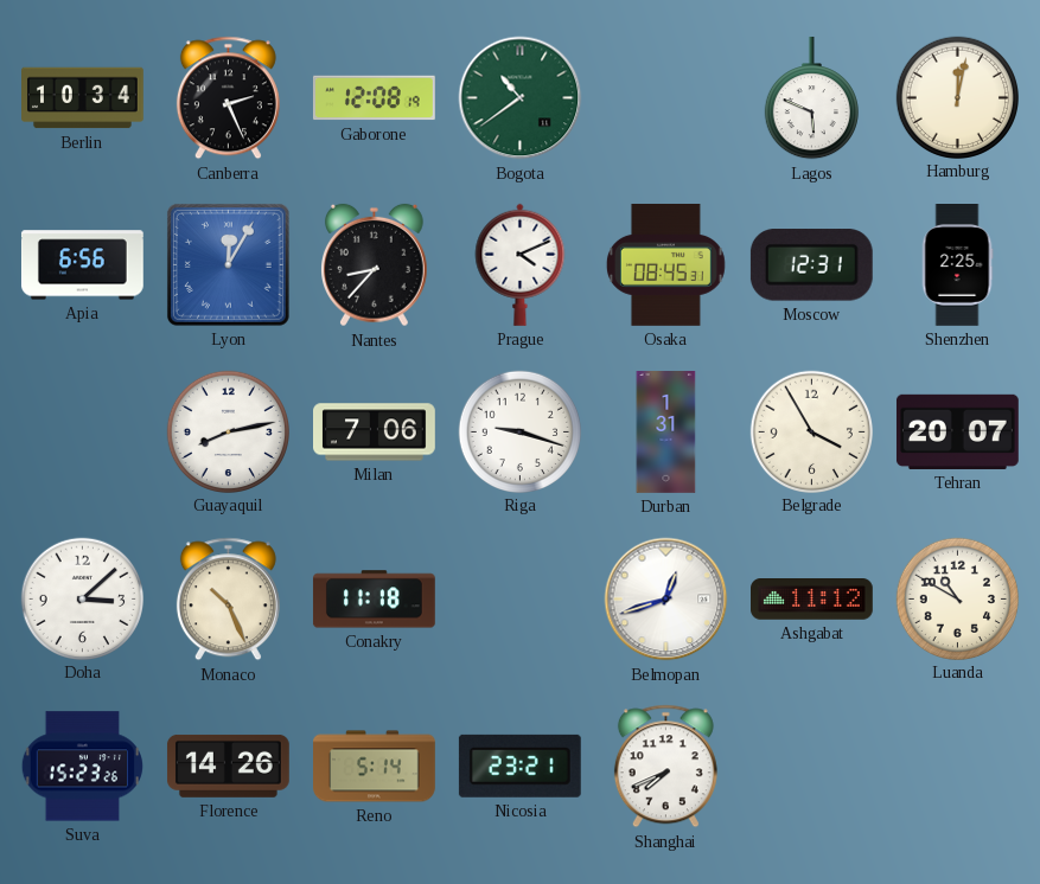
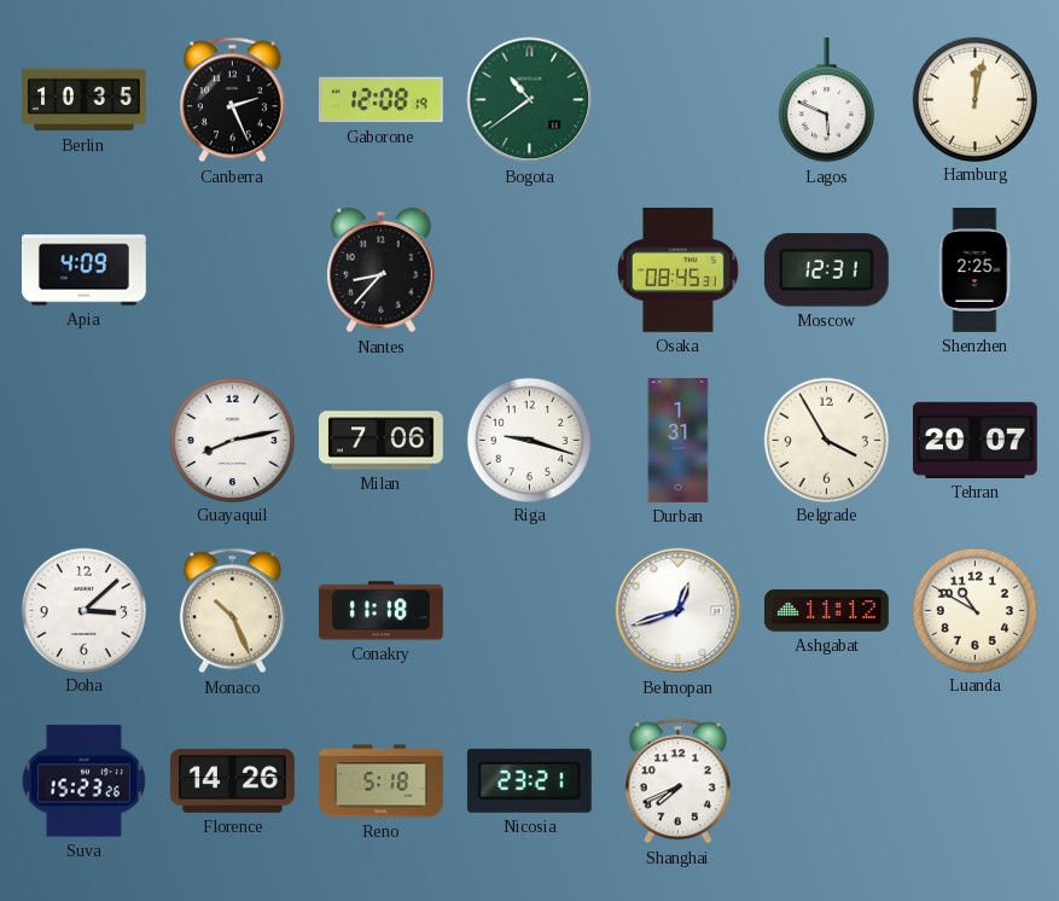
Berlin: 10:34 -> 10:35 (85, 100)
Apia: 6:56 -> 4:09 (83, 271)
Lyon: 12:05 -> none (228, 264)
Prague: 4:11 -> none (521, 264)
Reno: 5:14 -> 5:18 (382, 781)
